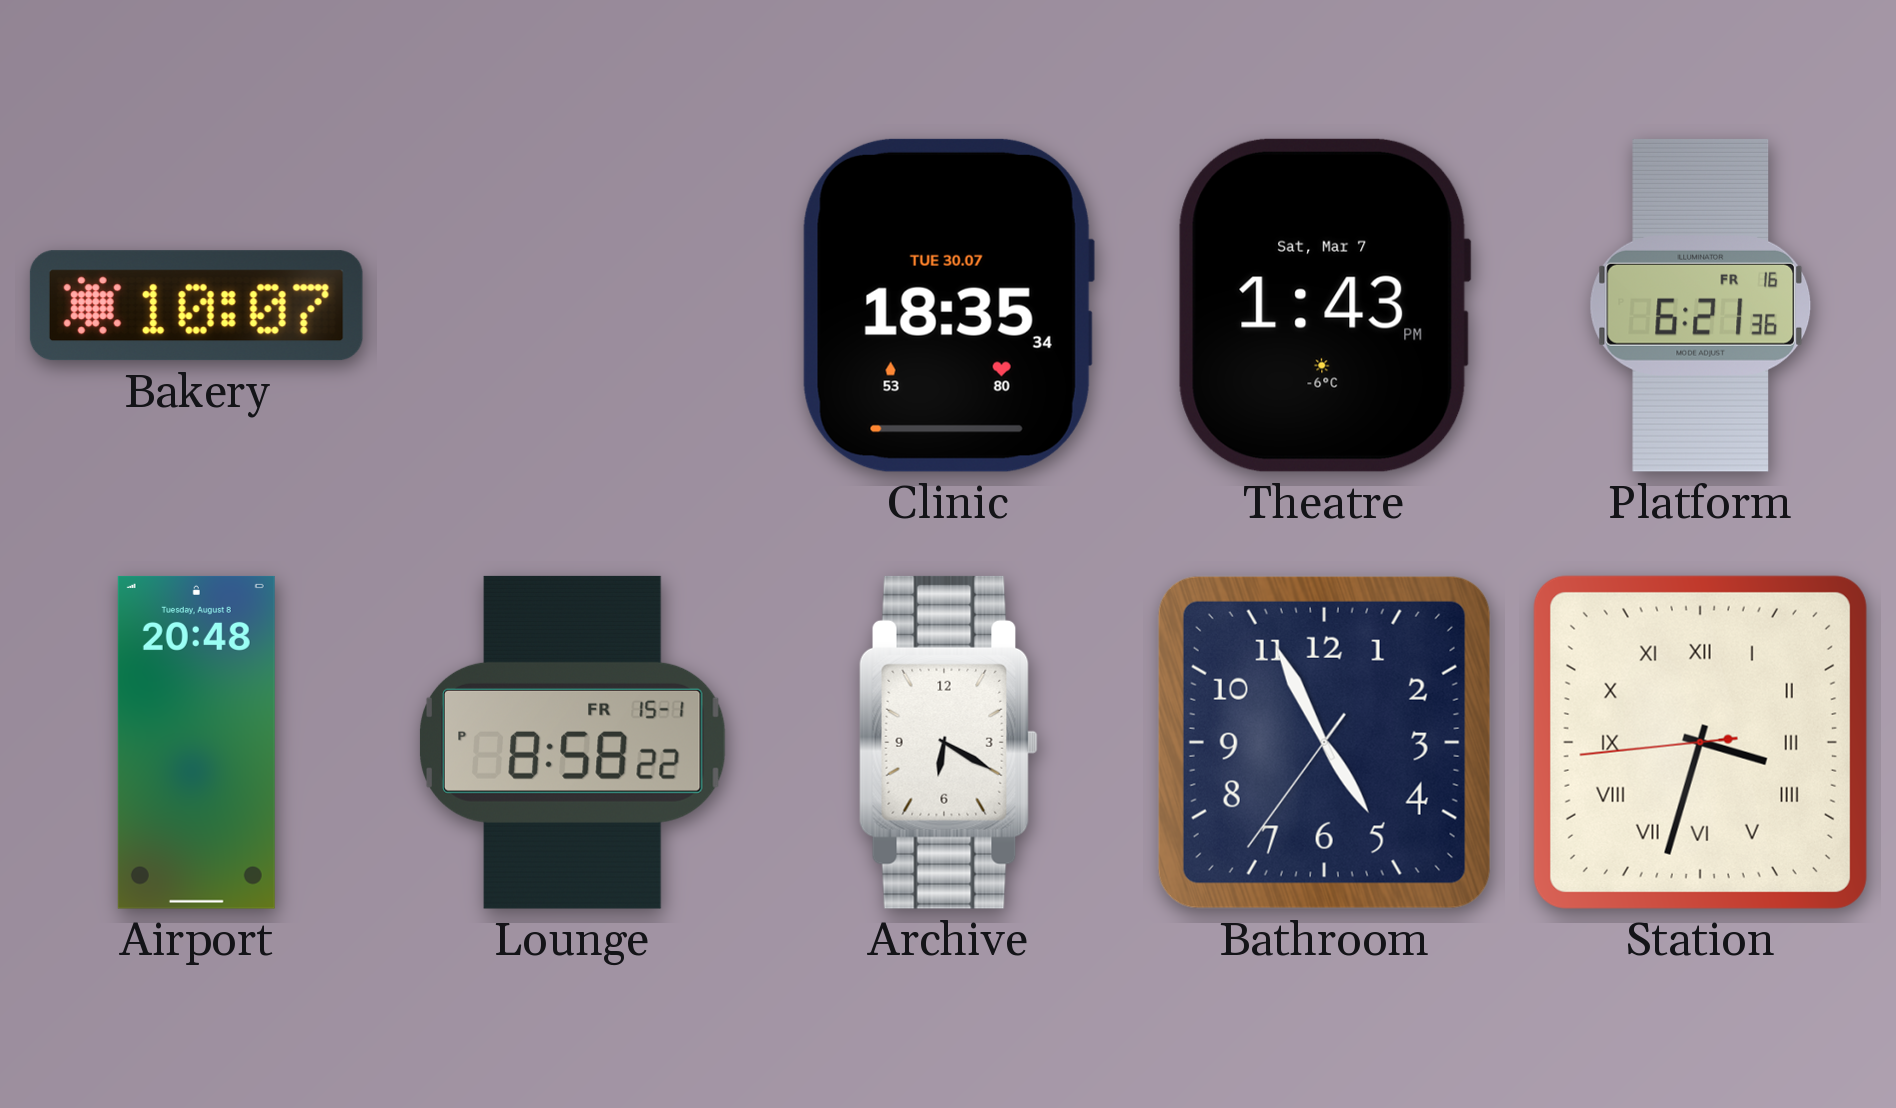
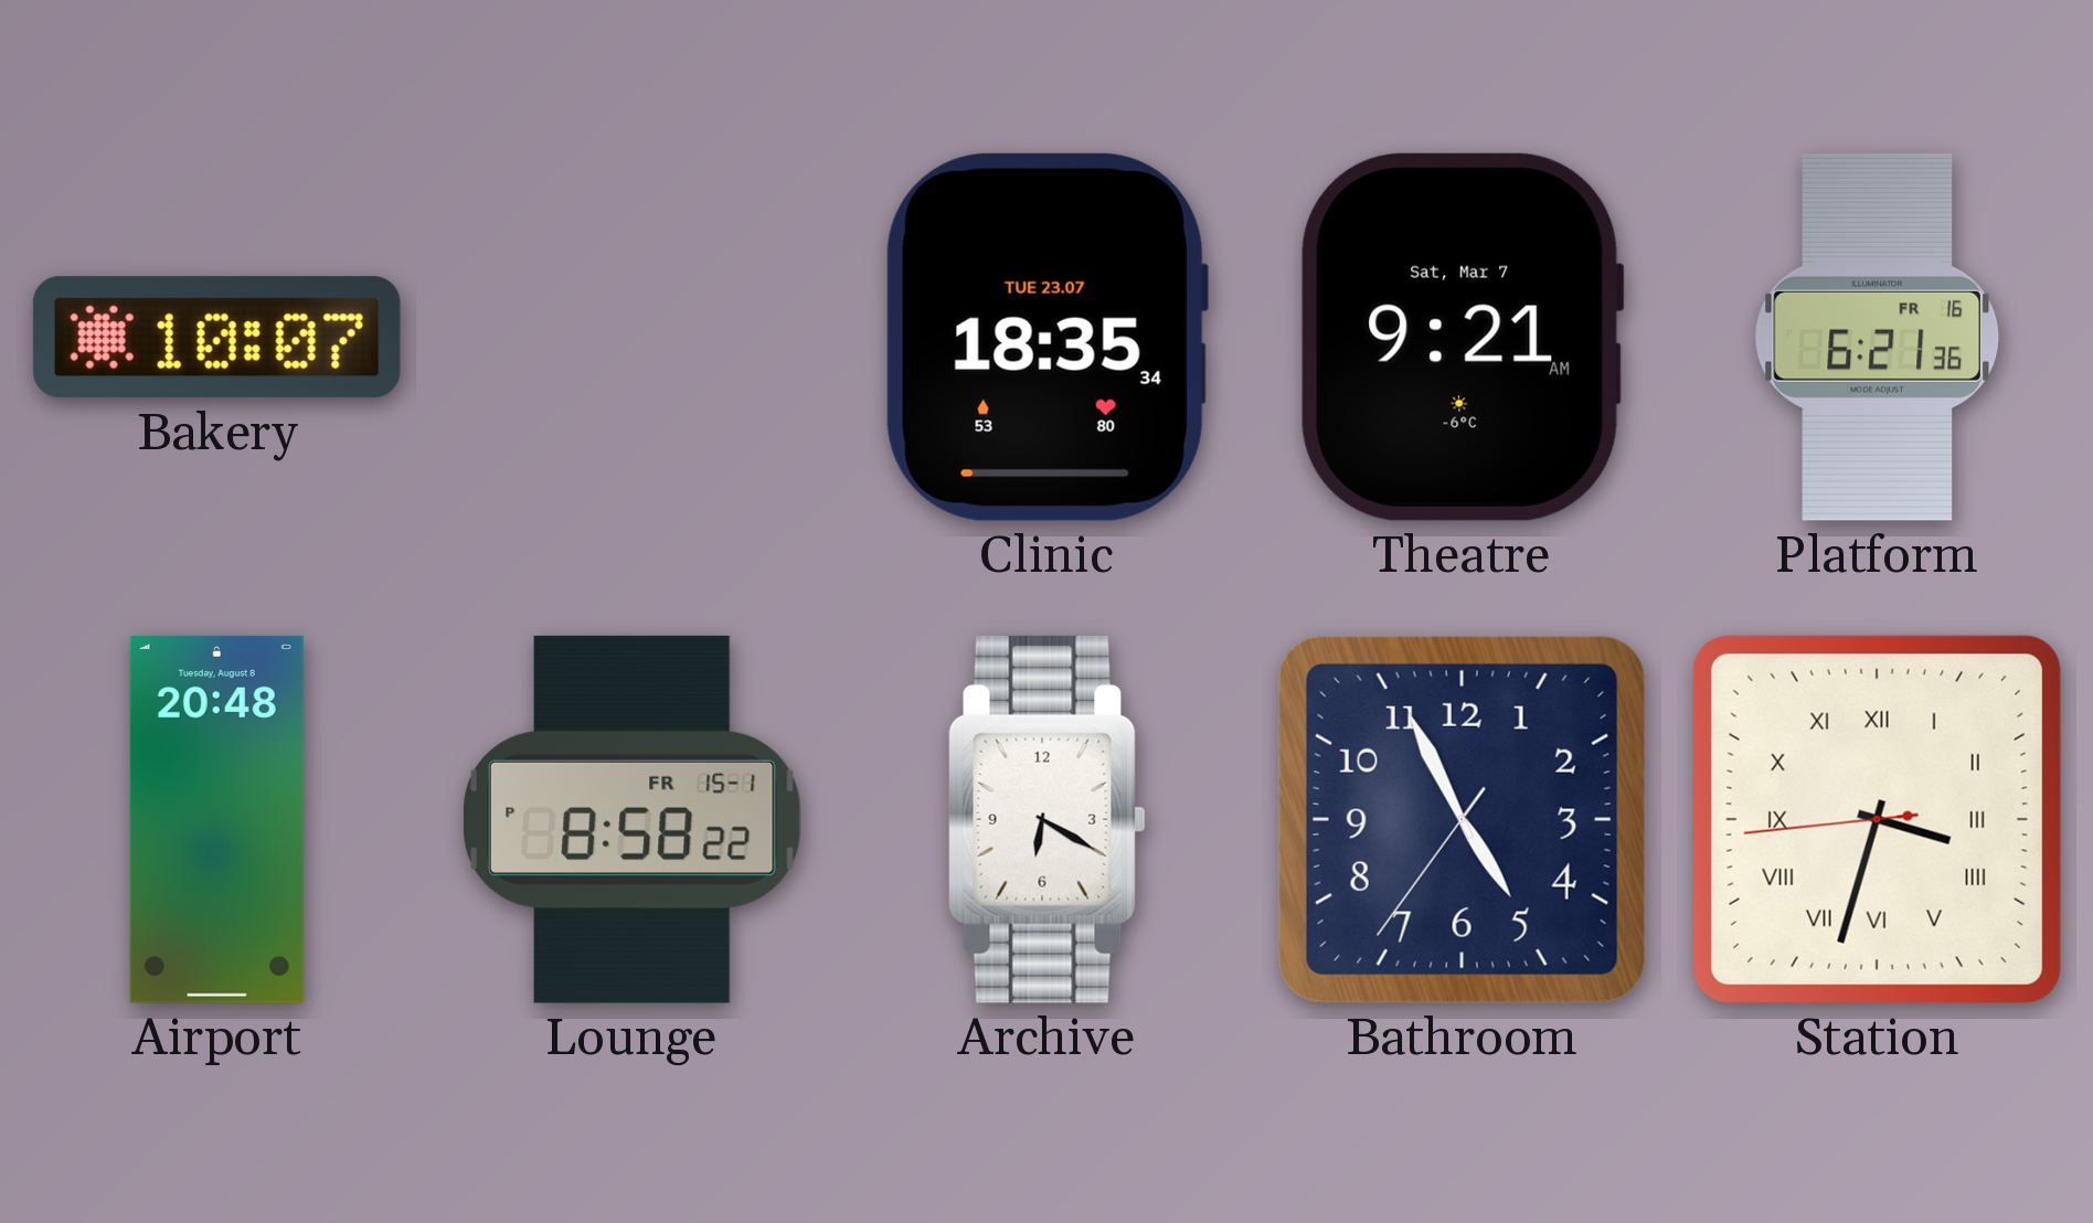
Clinic date: TUE 30.07 -> TUE 23.07 (1046, 337)
Theatre: 1:43 -> 9:21 (1462, 337)
